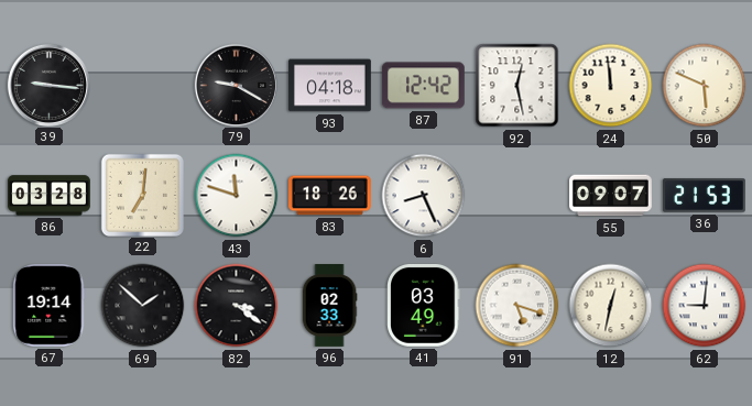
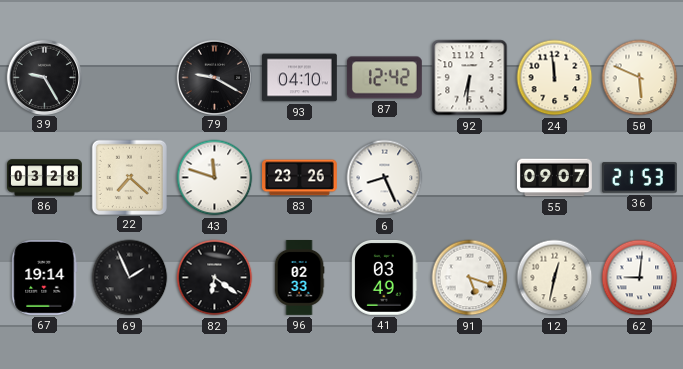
39: 9:16 -> 9:25 (44, 77)
93: 04:18 -> 04:10 (300, 78)
92: 12:28 -> 6:31 (470, 78)
22: 7:01 -> 7:22 (129, 177)
83: 18:26 -> 23:26 (300, 178)
69: 1:52 -> 1:56 (130, 278)
82: 3:21 -> 6:21 (215, 278)
